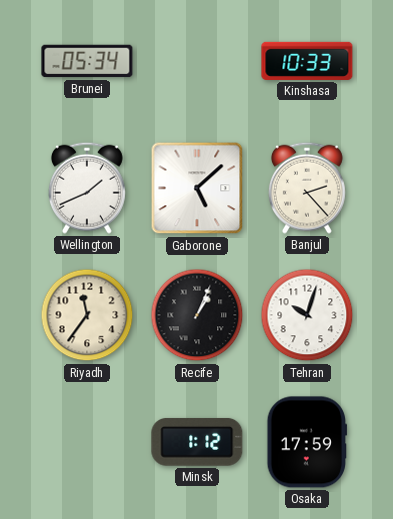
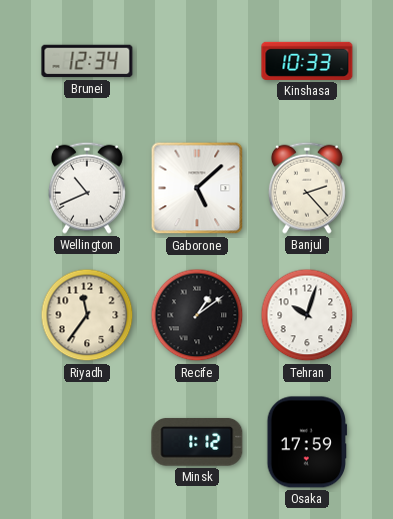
Brunei: 05:34 -> 12:34 (87, 61)
Wellington: 1:41 -> 10:41 (87, 188)
Recife: 1:04 -> 1:09 (197, 315)
